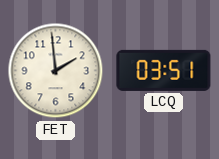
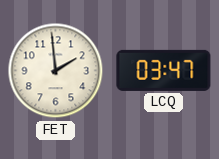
LCQ: 03:51 -> 03:47 (164, 70)
